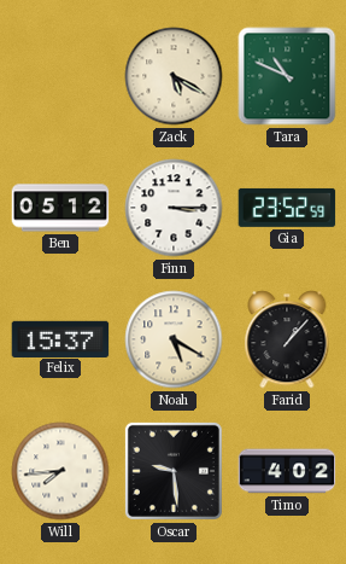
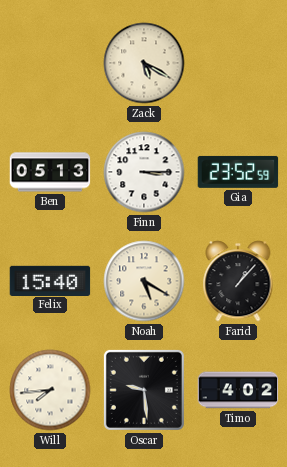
Tara: 10:49 -> none (287, 76)
Ben: 05:12 -> 05:13 (50, 172)
Felix: 15:37 -> 15:40 (50, 280)
